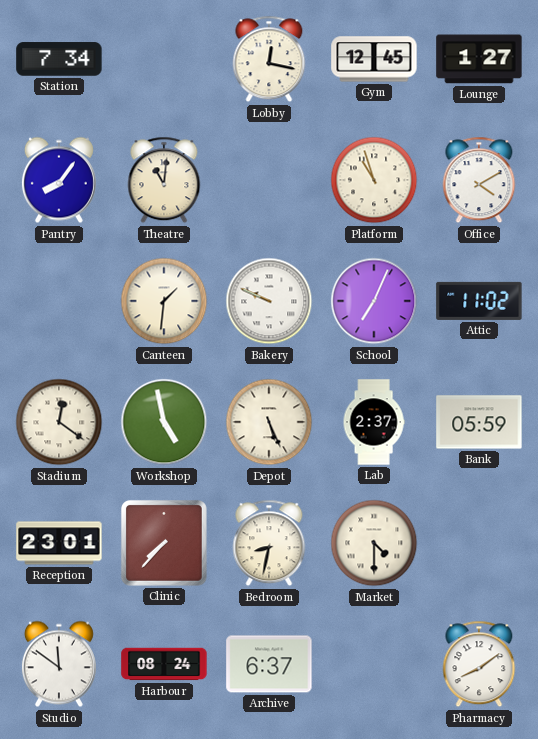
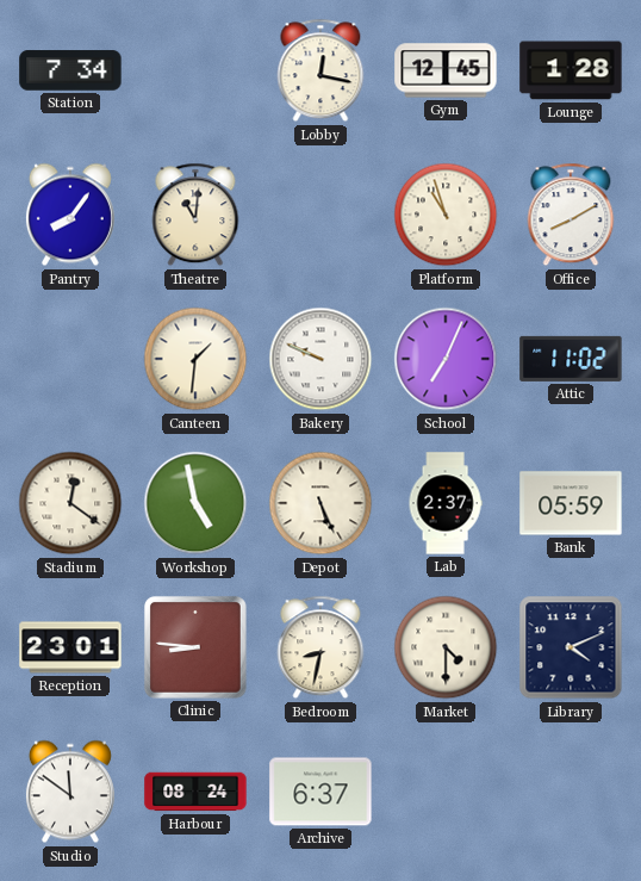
Lounge: 1:27 -> 1:28 (571, 70)
Office: 4:10 -> 8:10 (571, 215)
Clinic: 7:37 -> 8:46 (195, 647)
Library: none -> 4:11 (571, 647)
Pharmacy: 8:09 -> none (479, 664)
